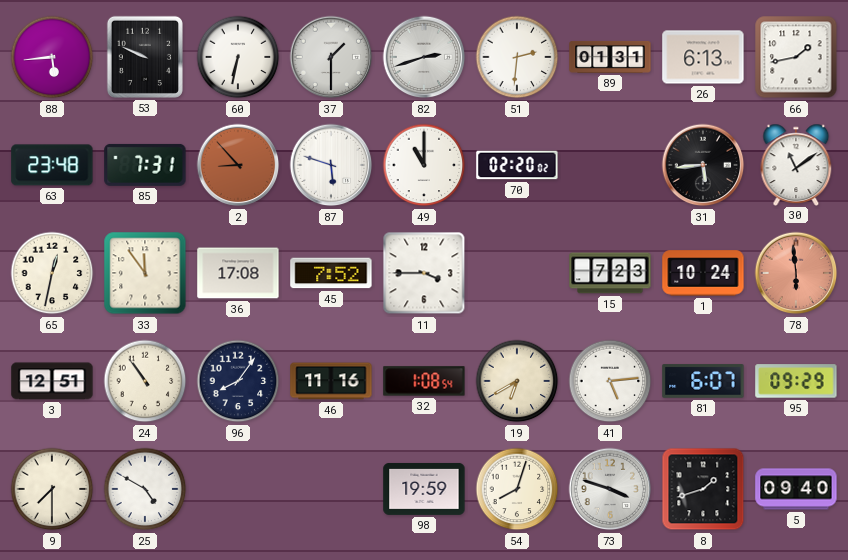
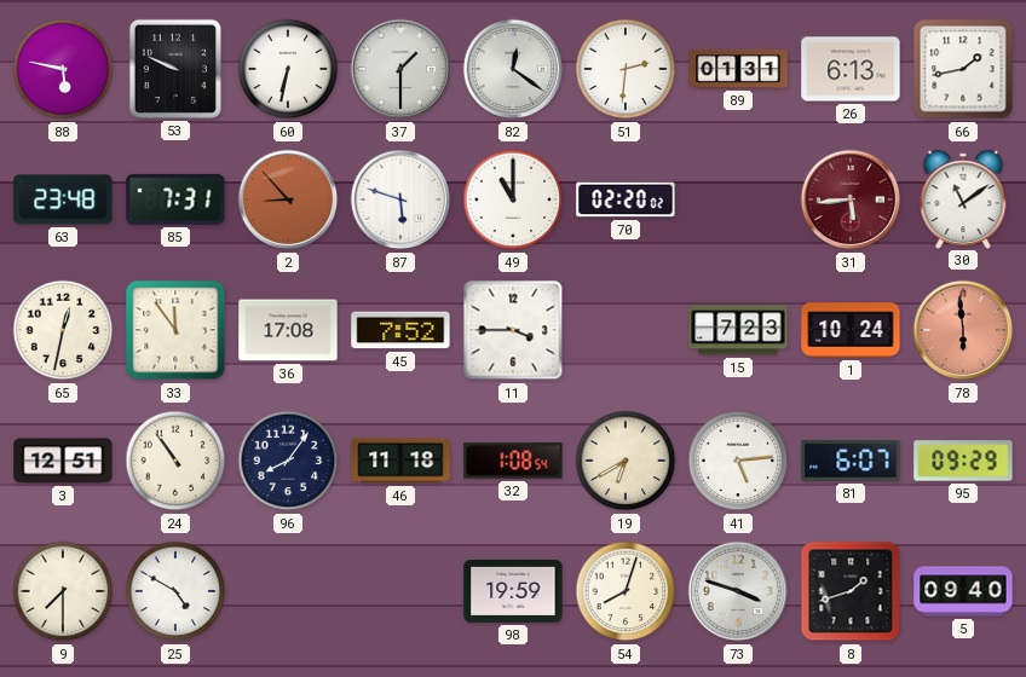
88: 5:44 -> 5:47 (63, 69)
82: 2:42 -> 12:21 (513, 69)
31 dial: black -> burgundy (851, 199)
46: 11:16 -> 11:18 (400, 461)
